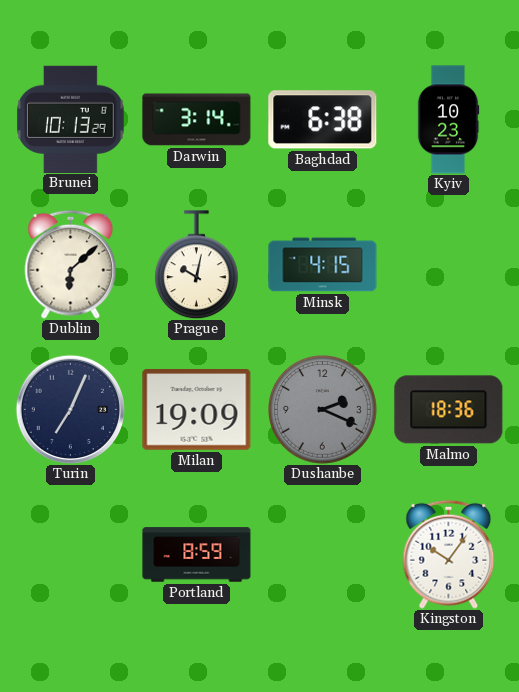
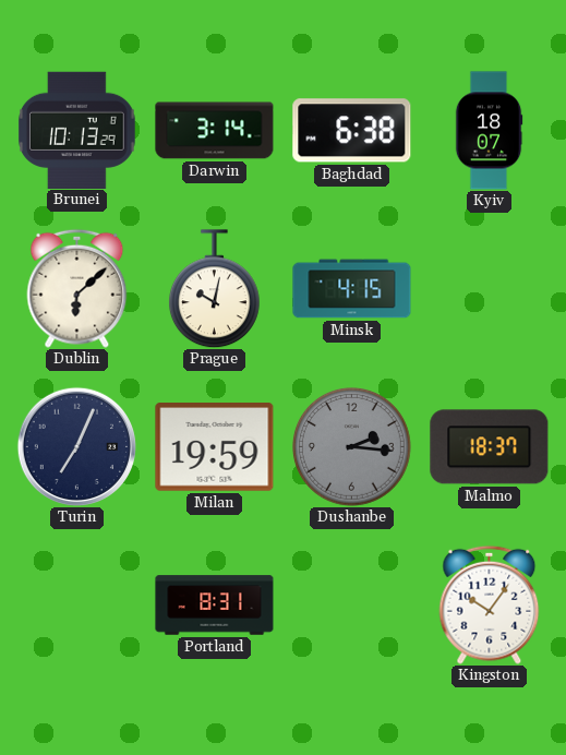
Kyiv: 10:23 -> 18:07 (489, 131)
Milan: 19:09 -> 19:59 (215, 447)
Dushanbe: 2:19 -> 2:16 (352, 447)
Malmo: 18:36 -> 18:37 (490, 447)
Portland: 8:59 -> 8:31 (215, 606)
